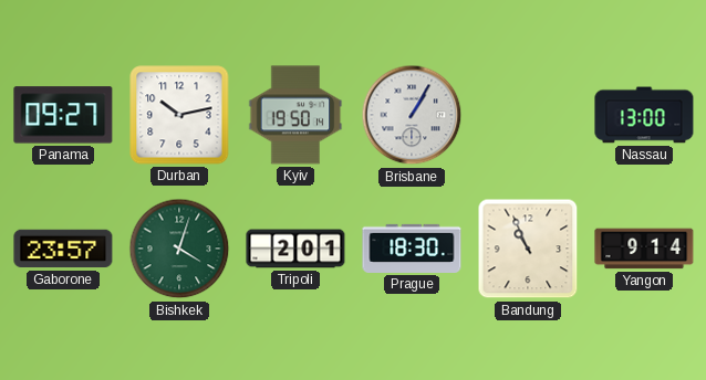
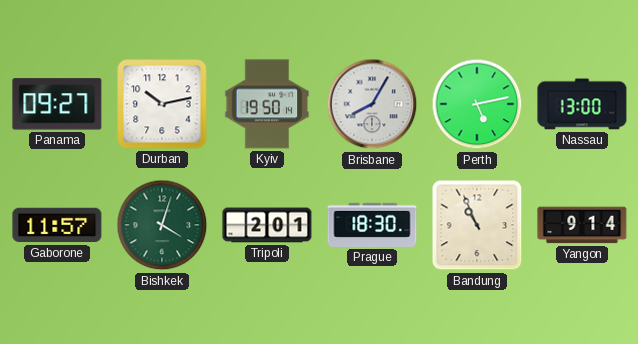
Brisbane: 1:05 -> 8:05 (372, 104)
Perth: none -> 5:13 (477, 104)
Gaborone: 23:57 -> 11:57 (57, 225)
